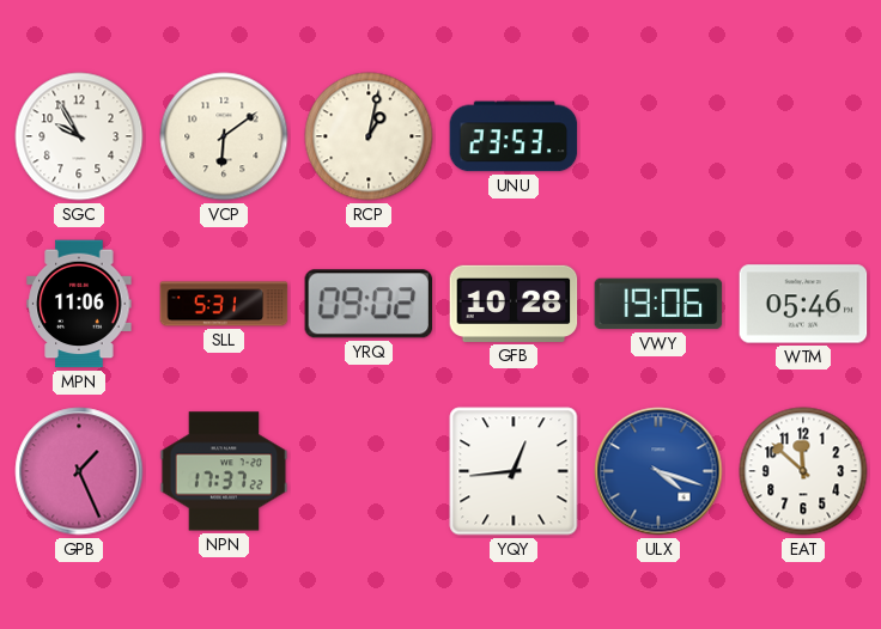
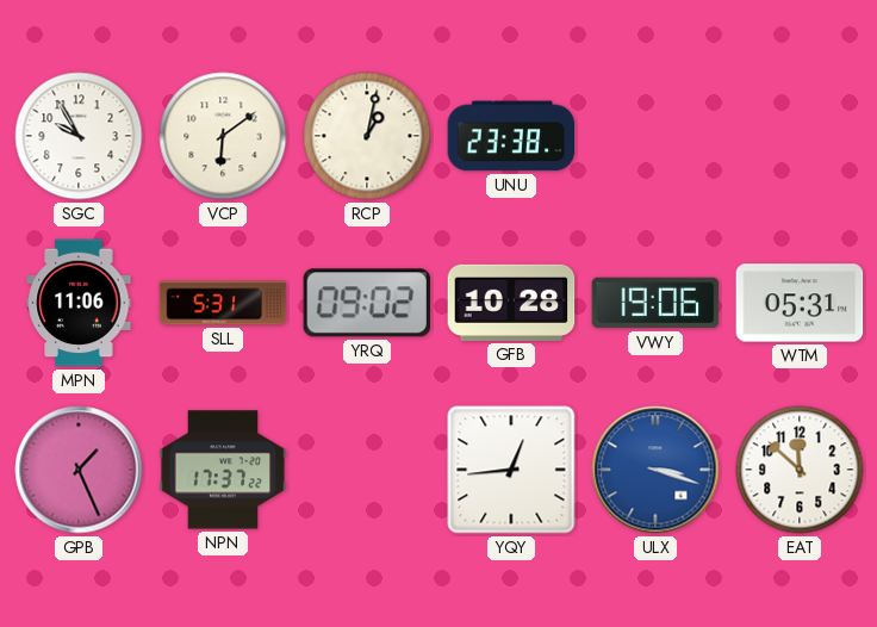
UNU: 23:53 -> 23:38 (511, 136)
WTM: 05:46 -> 05:31 (800, 303)
ULX: 4:18 -> 3:18 (655, 470)
